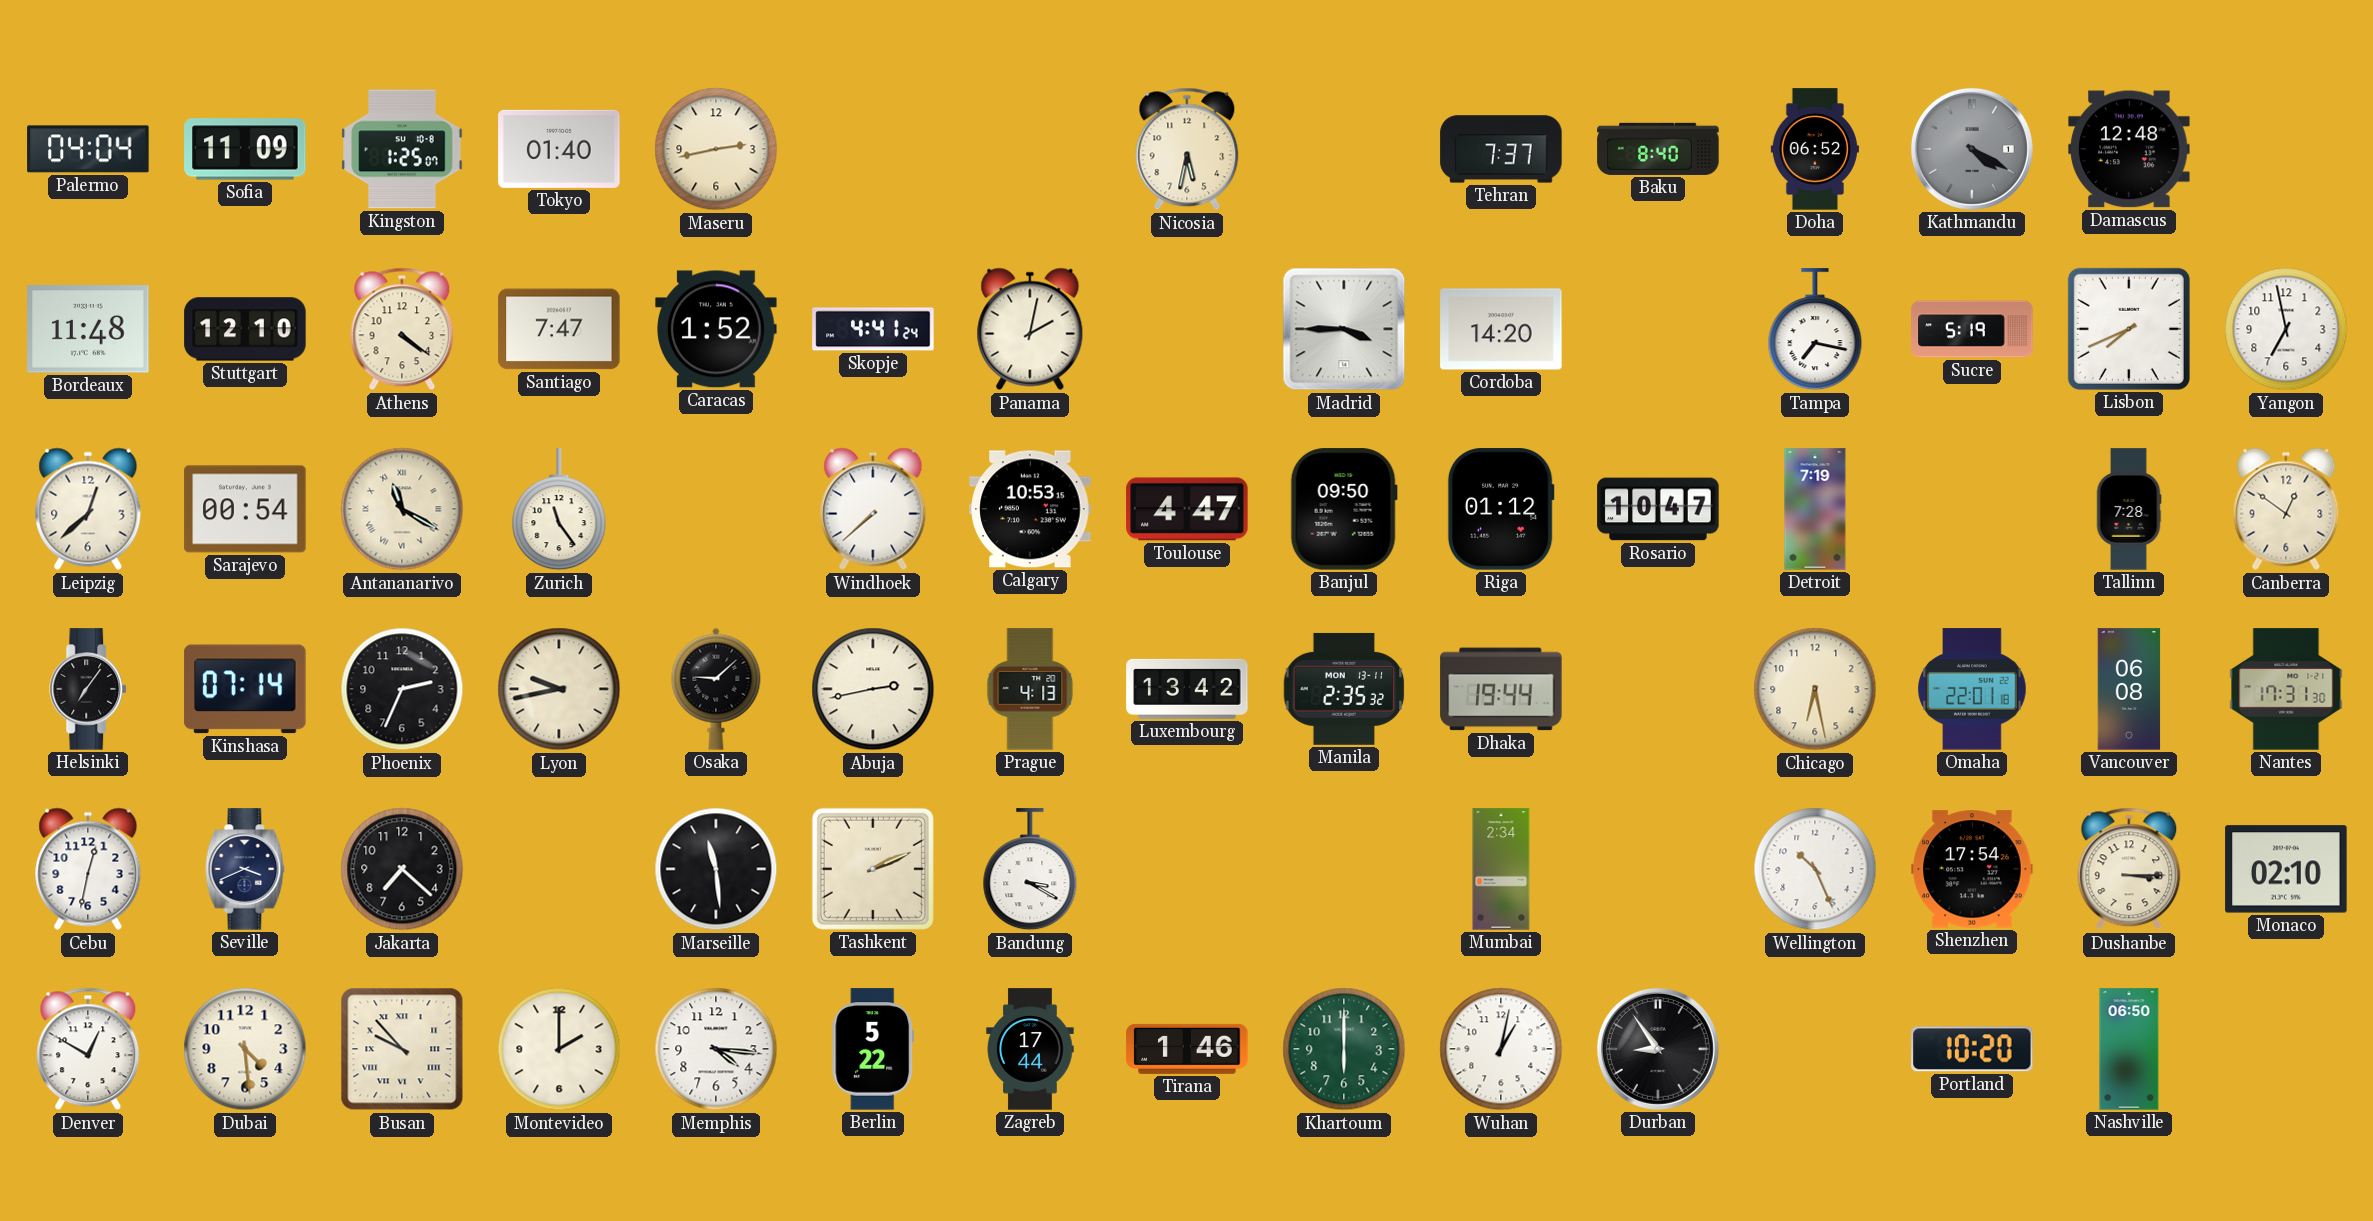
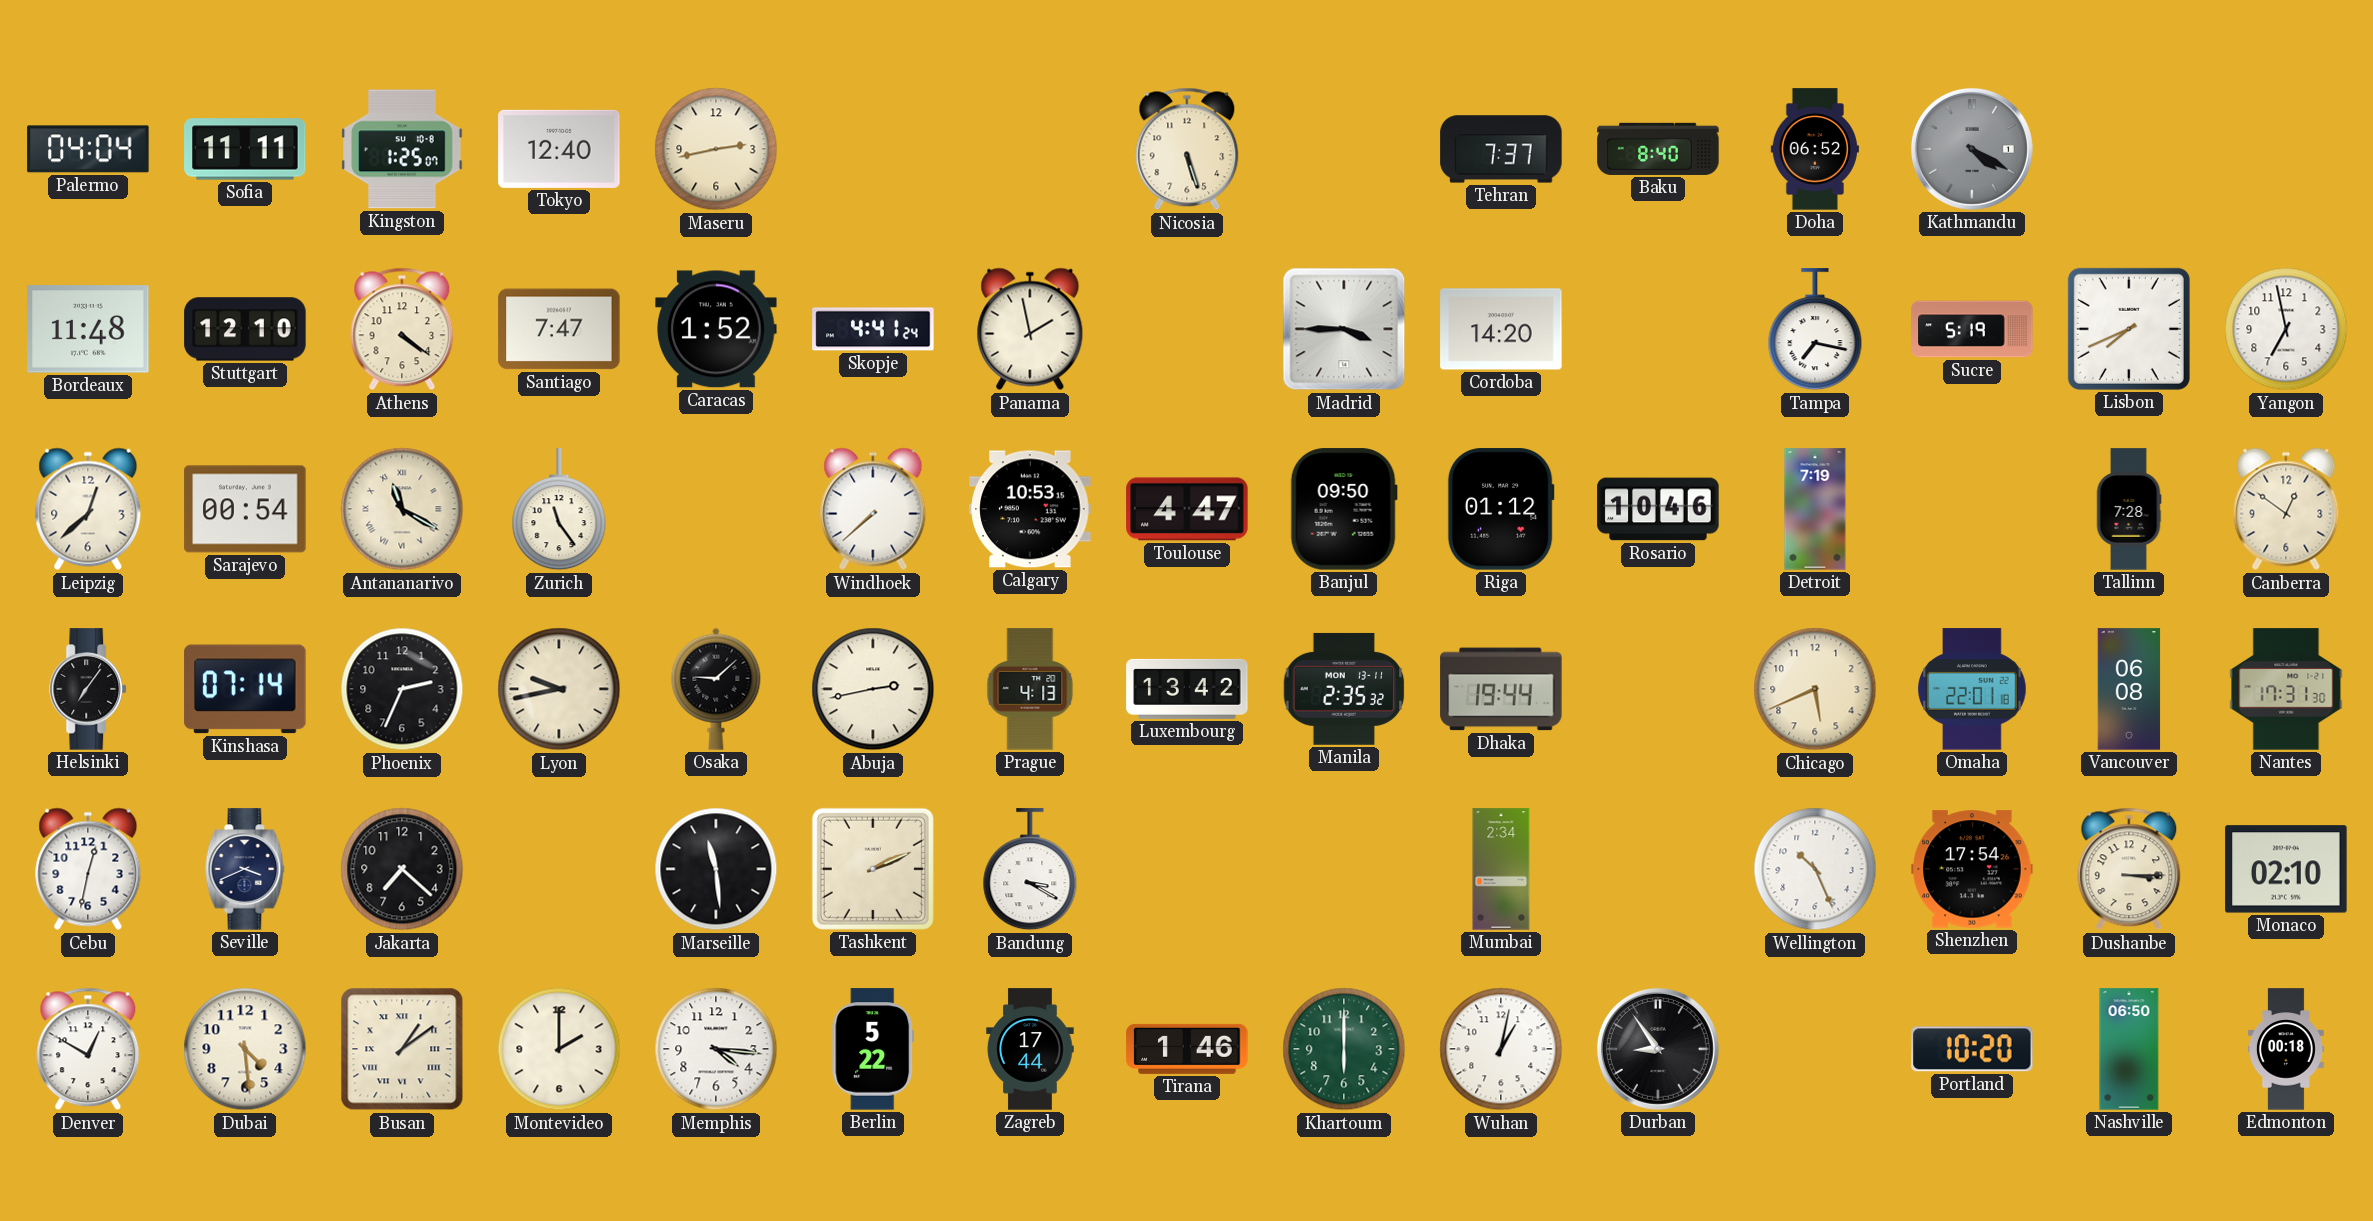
Sofia: 11:09 -> 11:11 (245, 149)
Tokyo: 01:40 -> 12:40 (559, 149)
Nicosia: 5:32 -> 5:27 (1187, 149)
Damascus: 12:48 -> none (2129, 149)
Panama: 2:02 -> 1:58 (1030, 329)
Rosario: 10:47 -> 10:46 (1658, 509)
Chicago: 6:28 -> 5:41 (1815, 689)
Busan: 9:53 -> 1:09 (402, 1049)
Edmonton: none -> 00:18 (2286, 1049)
